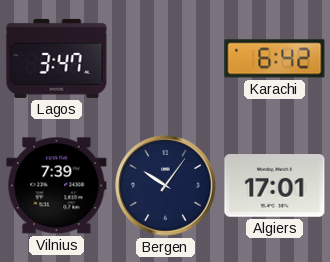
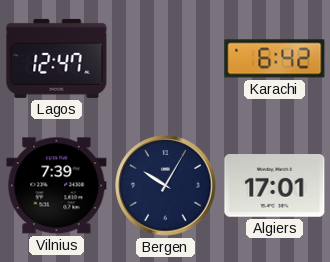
Lagos: 3:47 -> 12:47 (57, 58)
Bergen: 10:06 -> 10:05 (166, 186)
